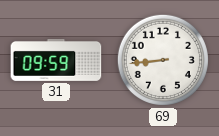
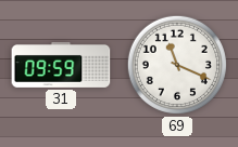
69: 8:44 -> 11:19 (177, 65)
